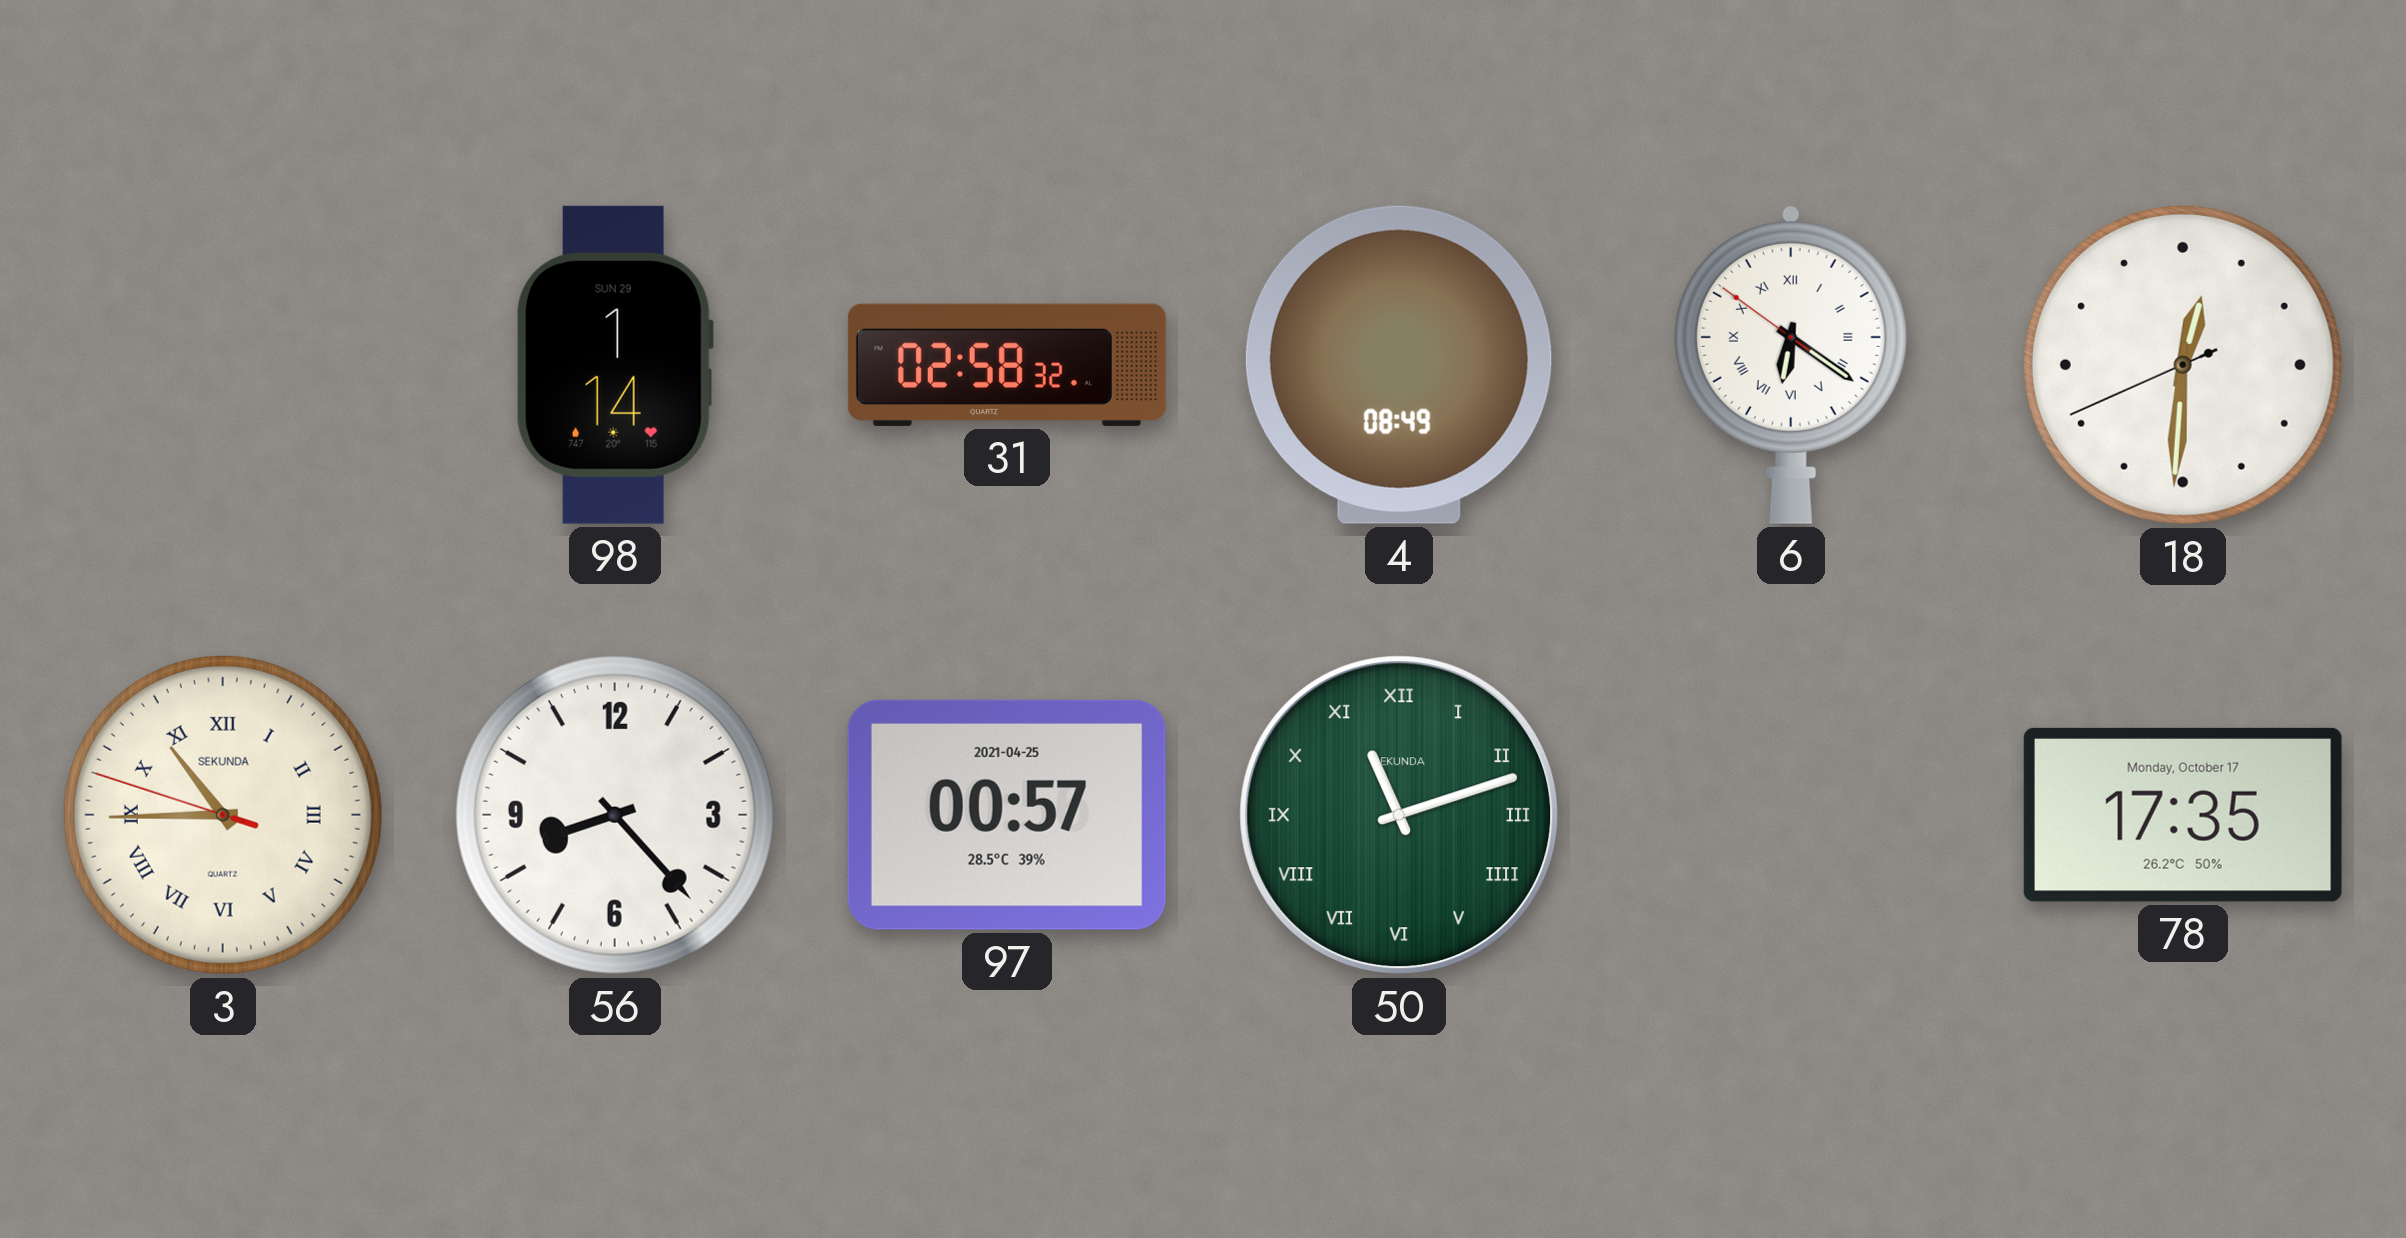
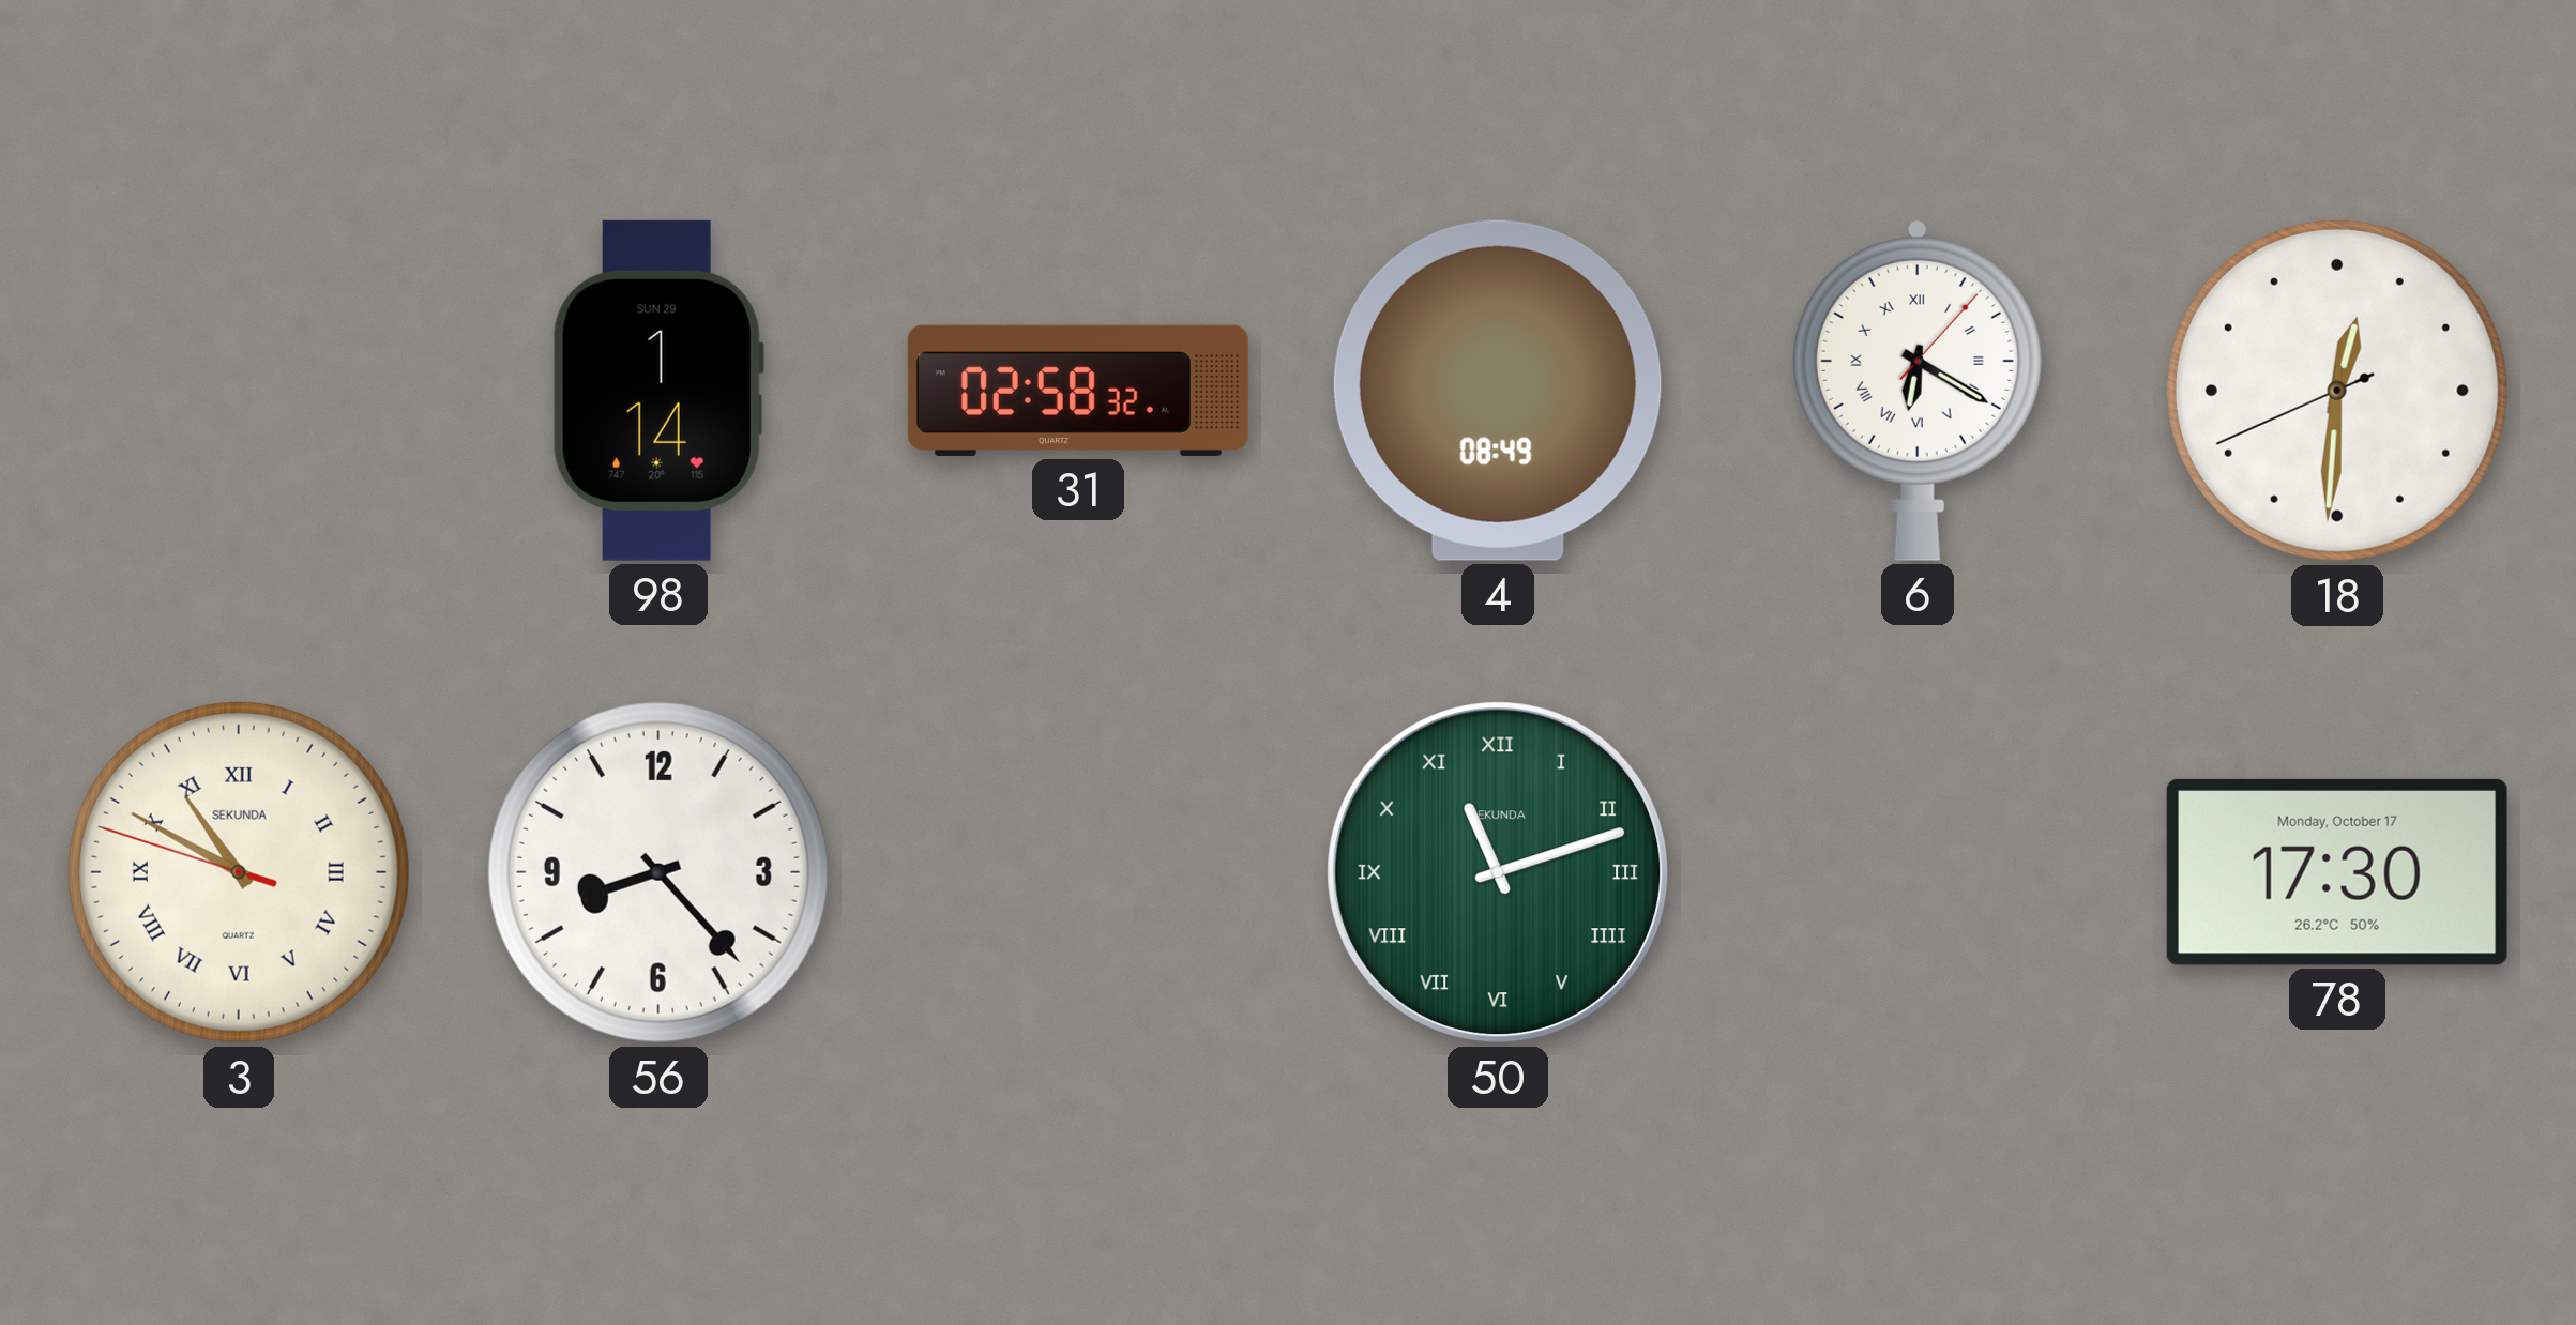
6: 6:20:51 -> 6:20:07 (1918, 391)
3: 10:44 -> 10:49 (239, 872)
97: 00:57 -> none (1007, 815)
78: 17:35 -> 17:30 (2337, 872)
